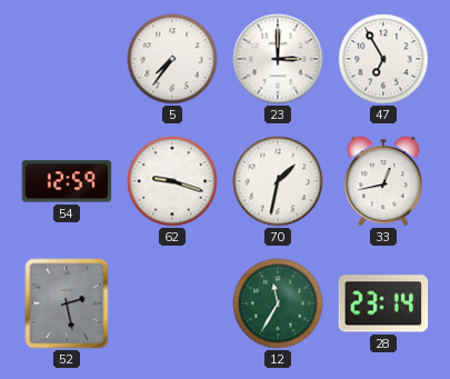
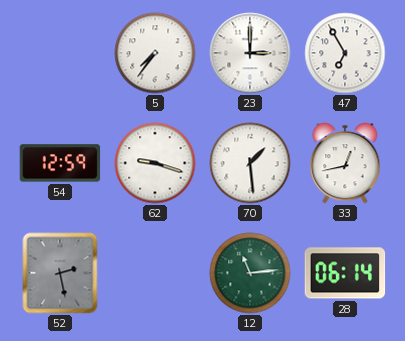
70: 1:32 -> 1:29 (250, 163)
12: 11:35 -> 11:14 (250, 273)
28: 23:14 -> 06:14 (345, 273)
